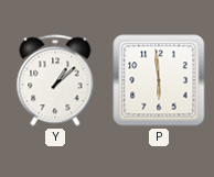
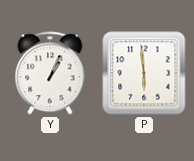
Y: 1:08 -> 1:04 (50, 73)
